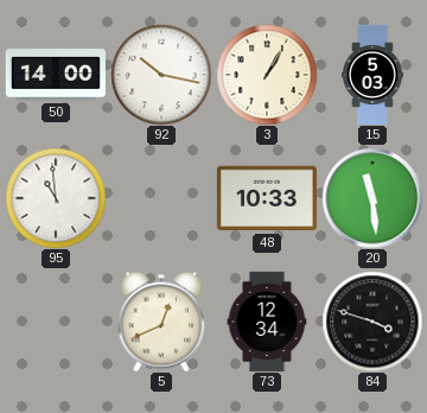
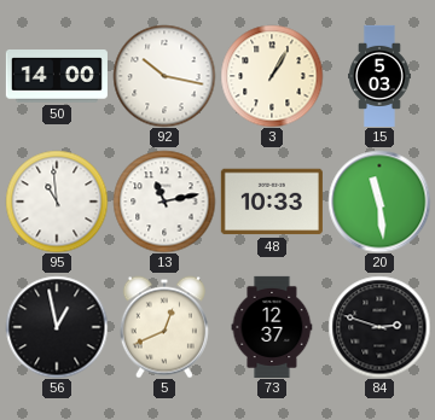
13: none -> 11:13 (164, 202)
56: none -> 12:58 (57, 327)
73: 12:34 -> 12:37 (272, 327)
84: 3:48 -> 2:48 (379, 327)
